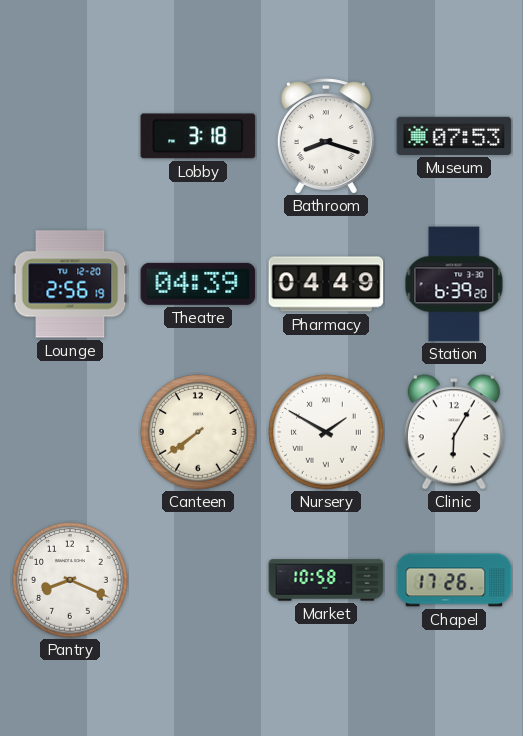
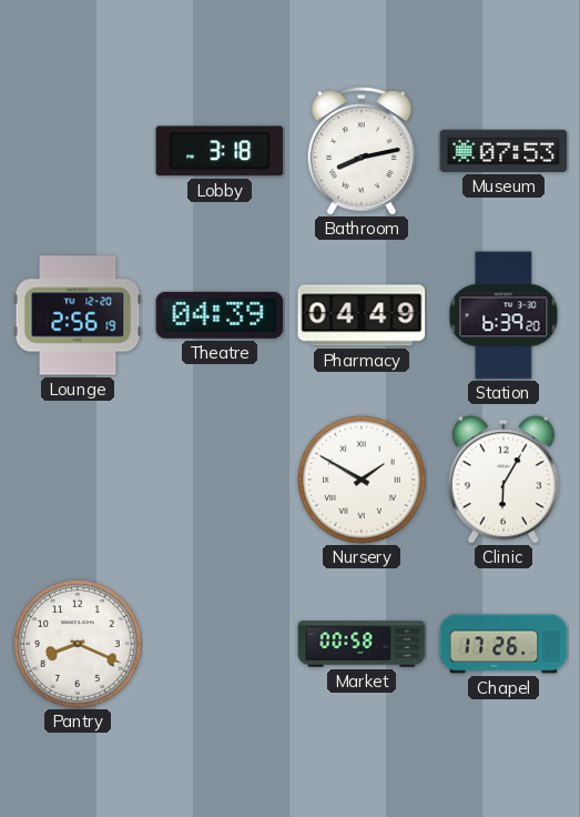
Bathroom: 8:18 -> 8:13 (362, 151)
Canteen: 7:39 -> none (198, 432)
Market: 10:58 -> 00:58 (362, 644)
